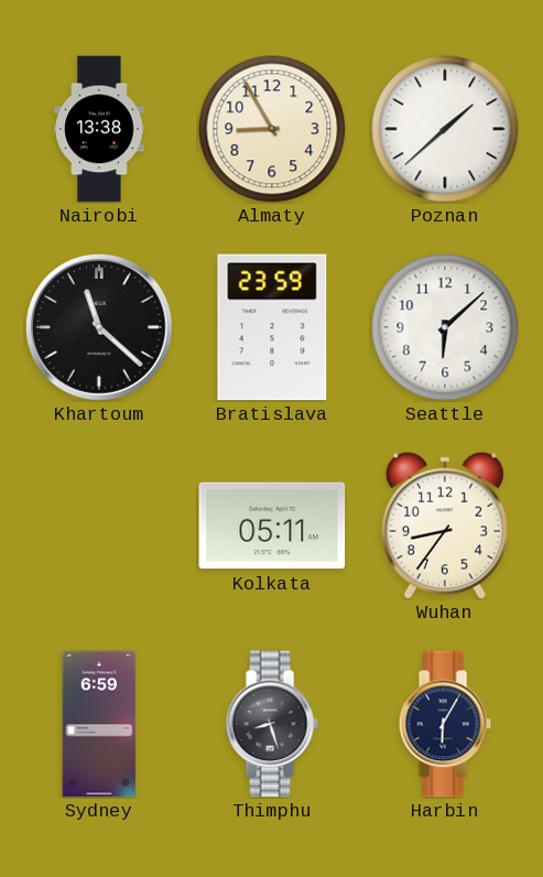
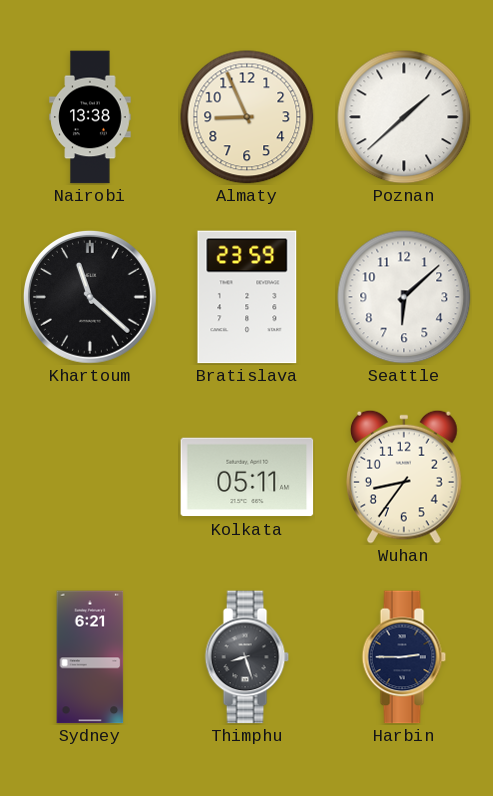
Almaty: 8:55 -> 8:56 (247, 117)
Sydney: 6:59 -> 6:21 (90, 657)
Harbin: 6:05 -> 2:45 (404, 657)
